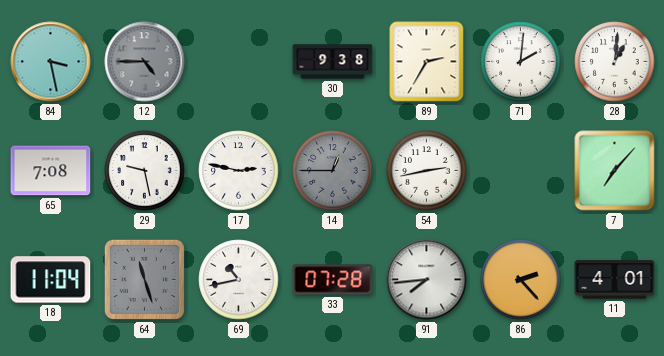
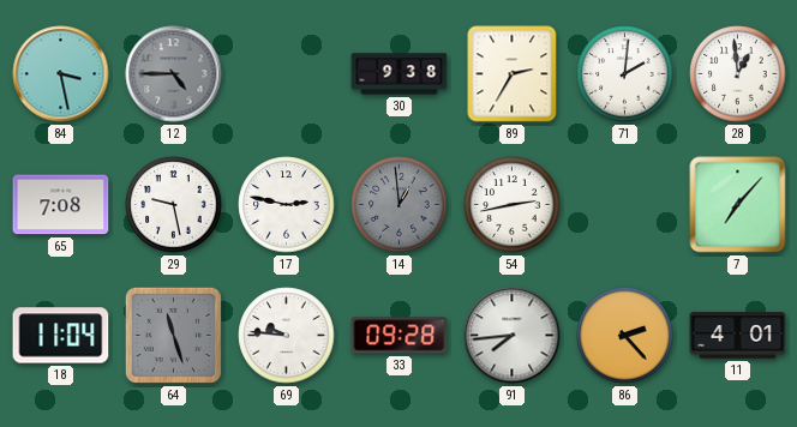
28: 1:01 -> 12:59 (738, 74)
14: 12:45 -> 12:59 (400, 205)
69: 10:43 -> 9:46 (287, 336)
33: 07:28 -> 09:28 (400, 336)
